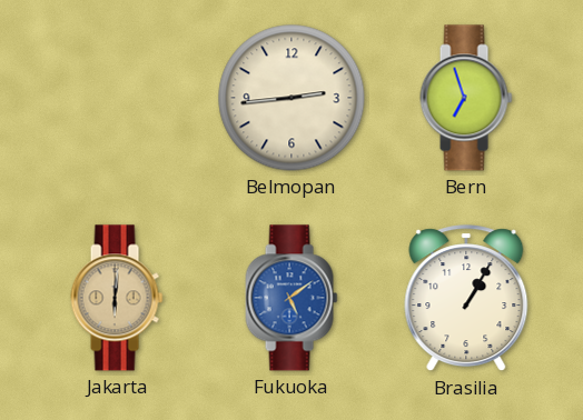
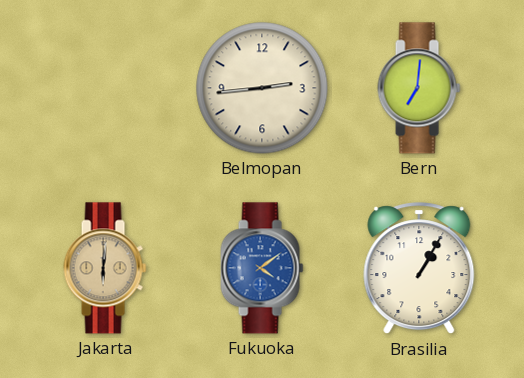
Bern: 6:57 -> 7:01 (419, 88)
Fukuoka: 5:09 -> 4:09 (262, 268)
